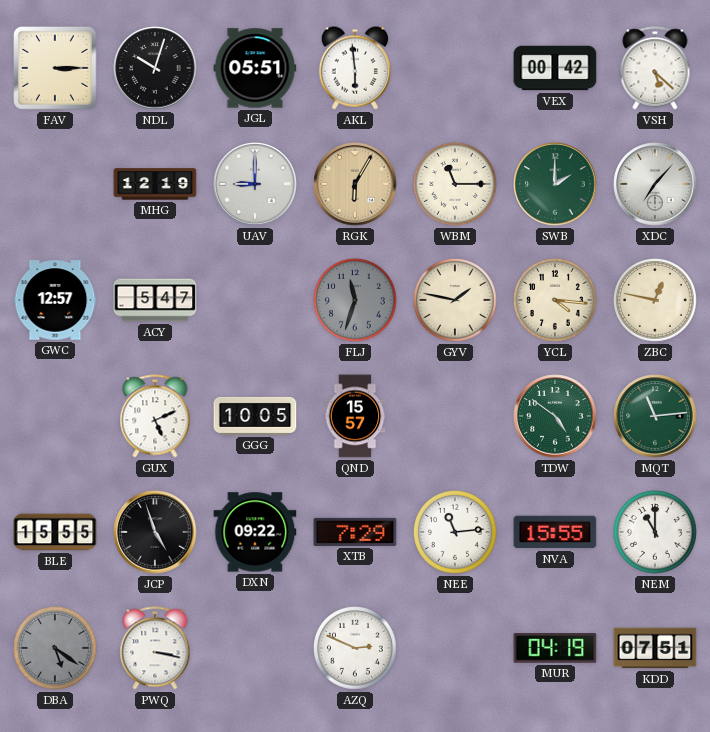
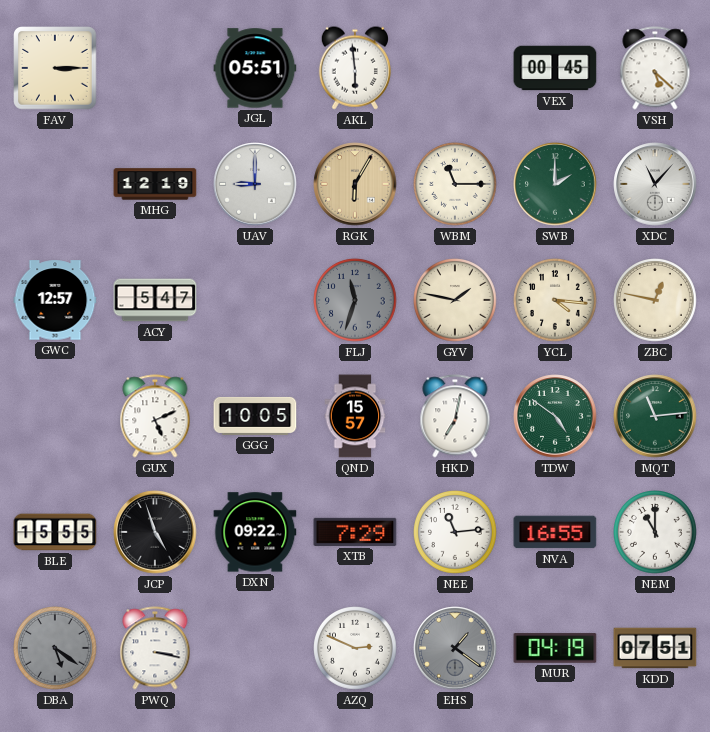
NDL: 10:03 -> none (155, 68)
VEX: 00:42 -> 00:45 (555, 68)
XDC: 7:07 -> 11:07 (655, 184)
HKD: none -> 7:02 (455, 416)
NVA: 15:55 -> 16:55 (555, 532)
EHS: none -> 1:21 (455, 648)
